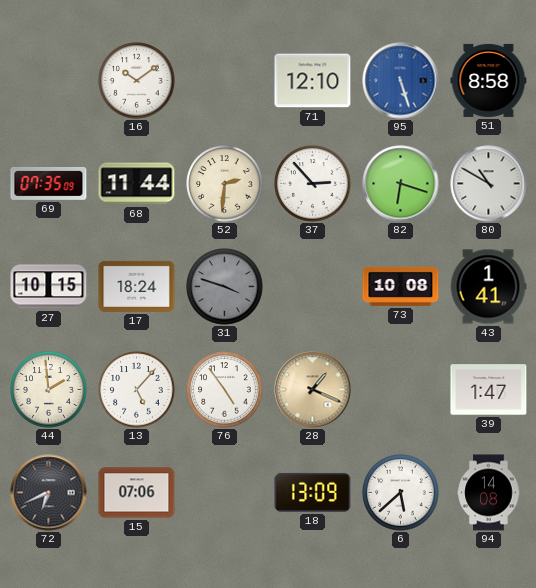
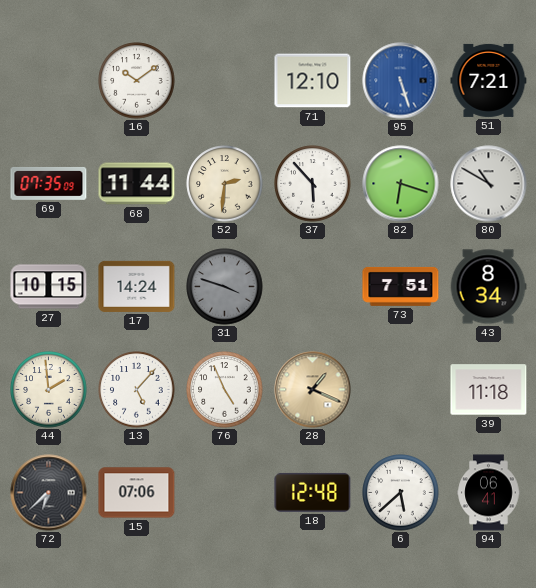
51: 8:58 -> 7:21 (489, 80)
37: 2:53 -> 5:53 (313, 184)
17: 18:24 -> 14:24 (137, 286)
73: 10:08 -> 7:51 (401, 286)
43: 1:41 -> 8:34 (488, 287)
76: 4:54 -> 4:56 (225, 390)
39: 1:47 -> 11:18 (489, 390)
72: 6:41 -> 6:38 (49, 493)
18: 13:09 -> 12:48 (313, 492)
94: 14:08 -> 06:41 (489, 493)
